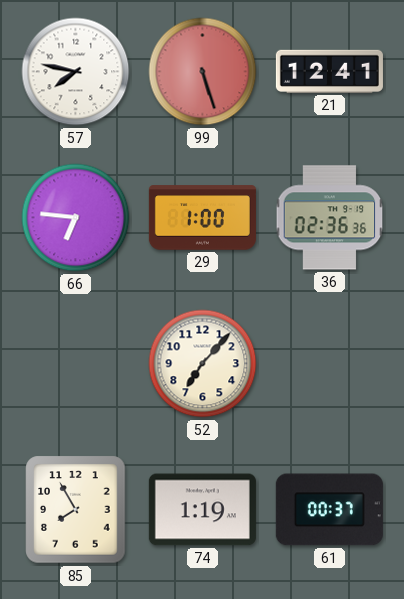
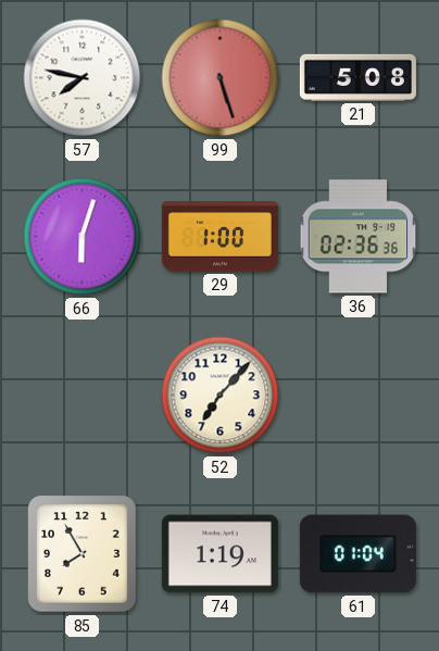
21: 12:41 -> 5:08 (358, 77)
66: 6:46 -> 6:03 (83, 237)
61: 00:37 -> 01:04 (358, 554)
